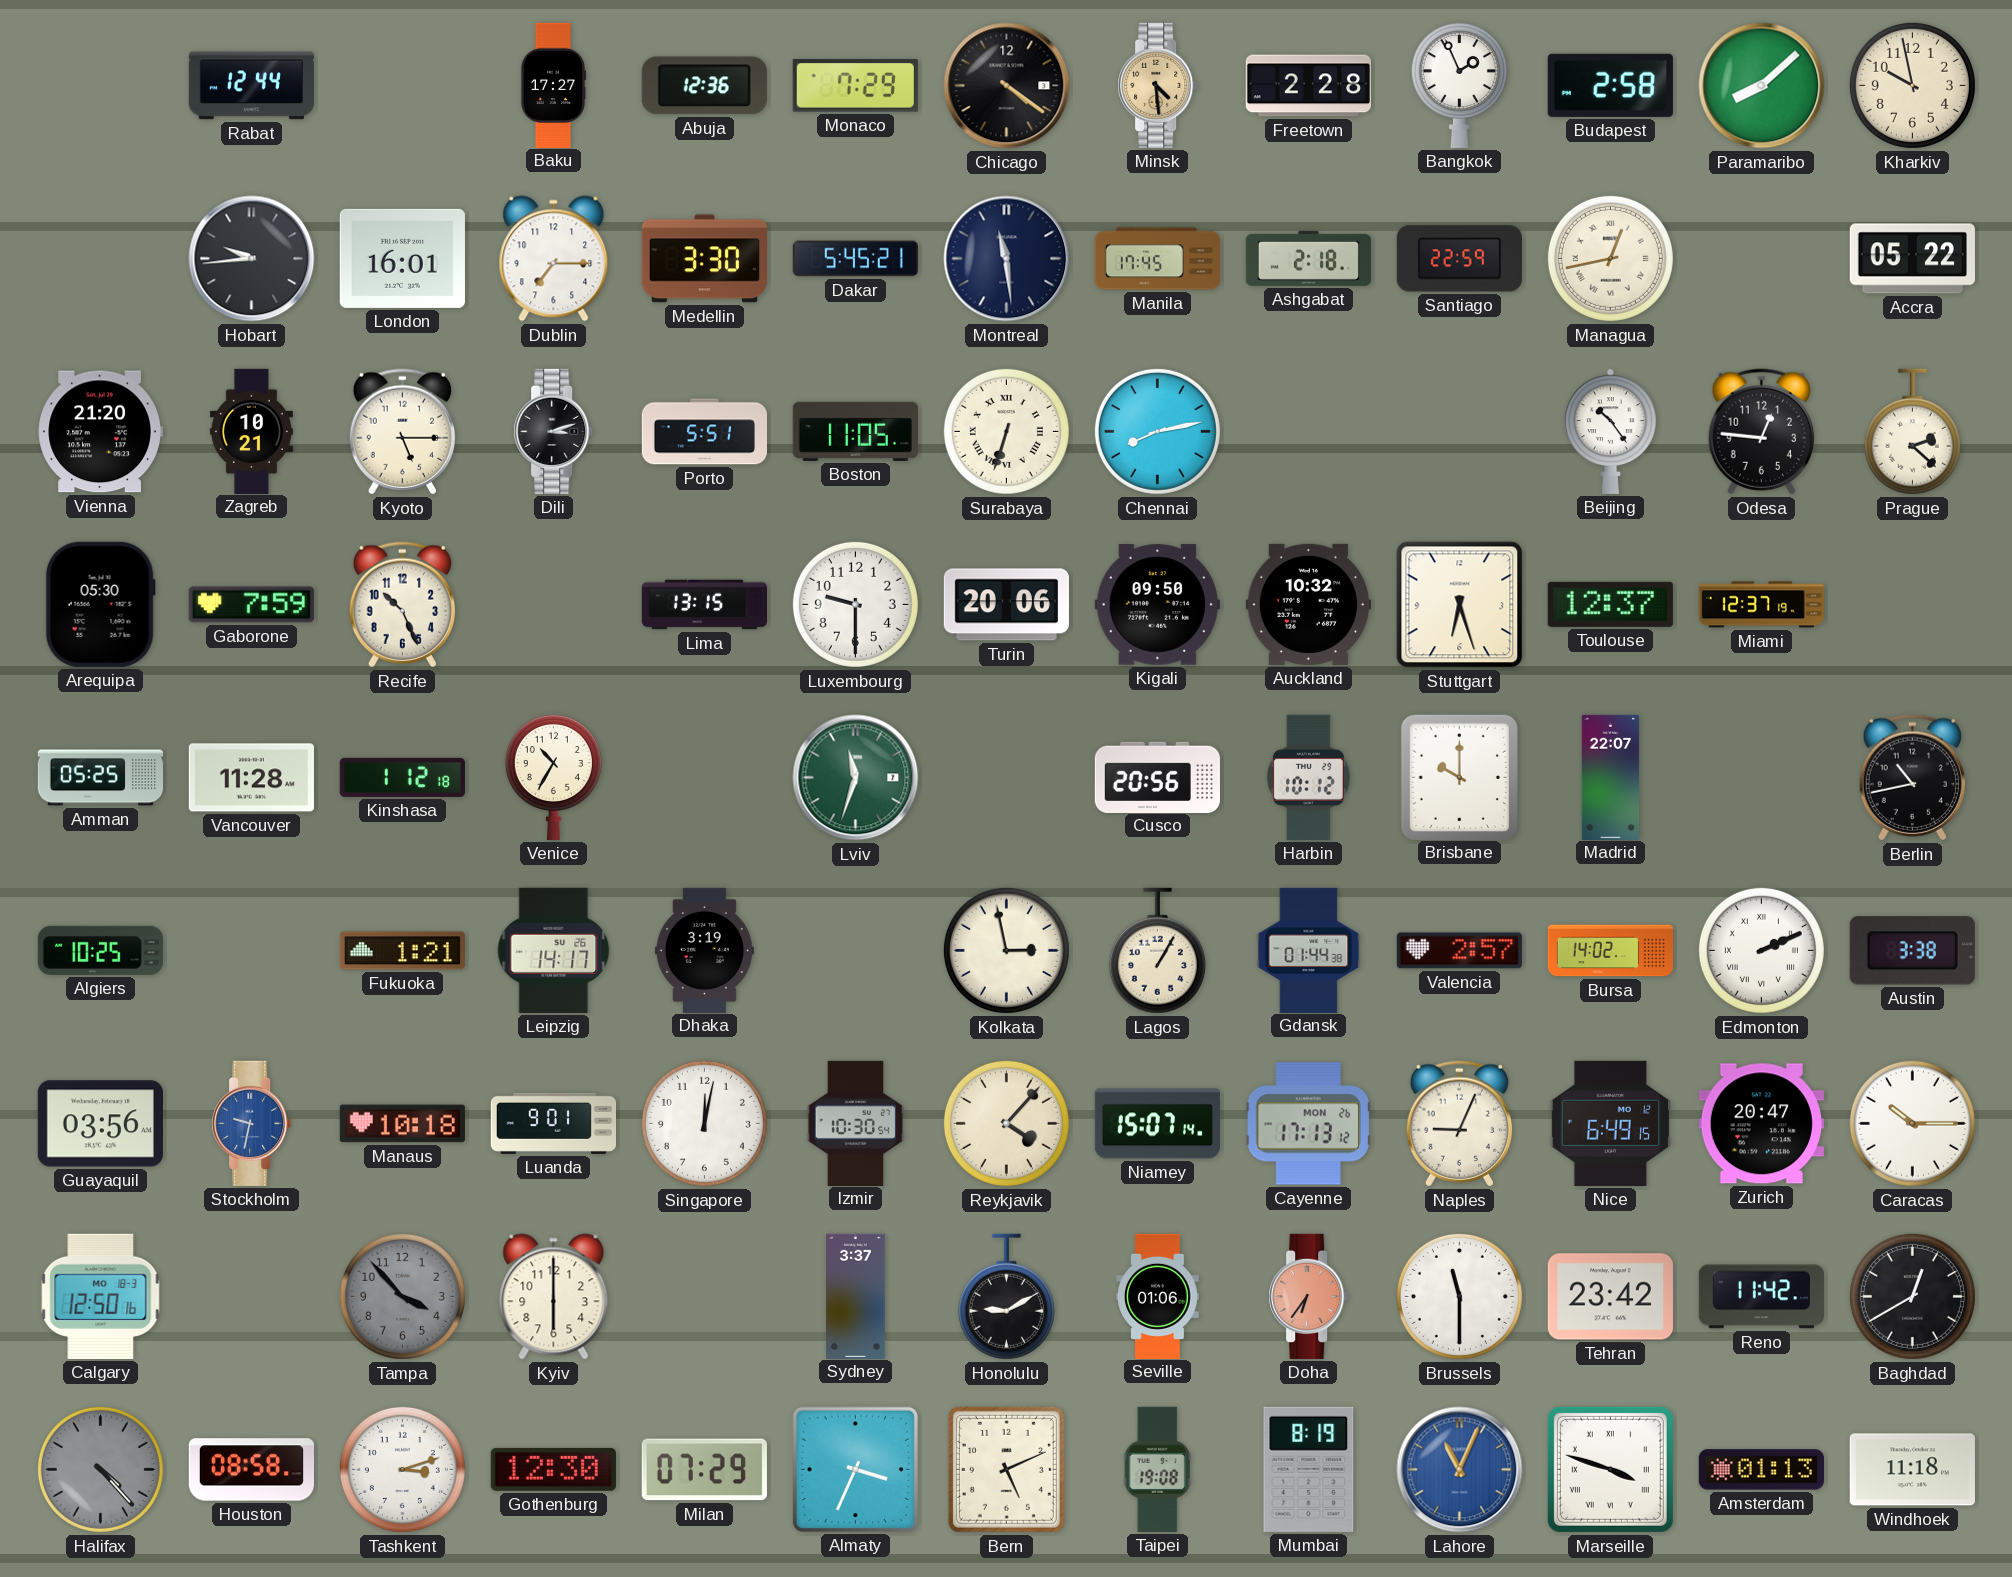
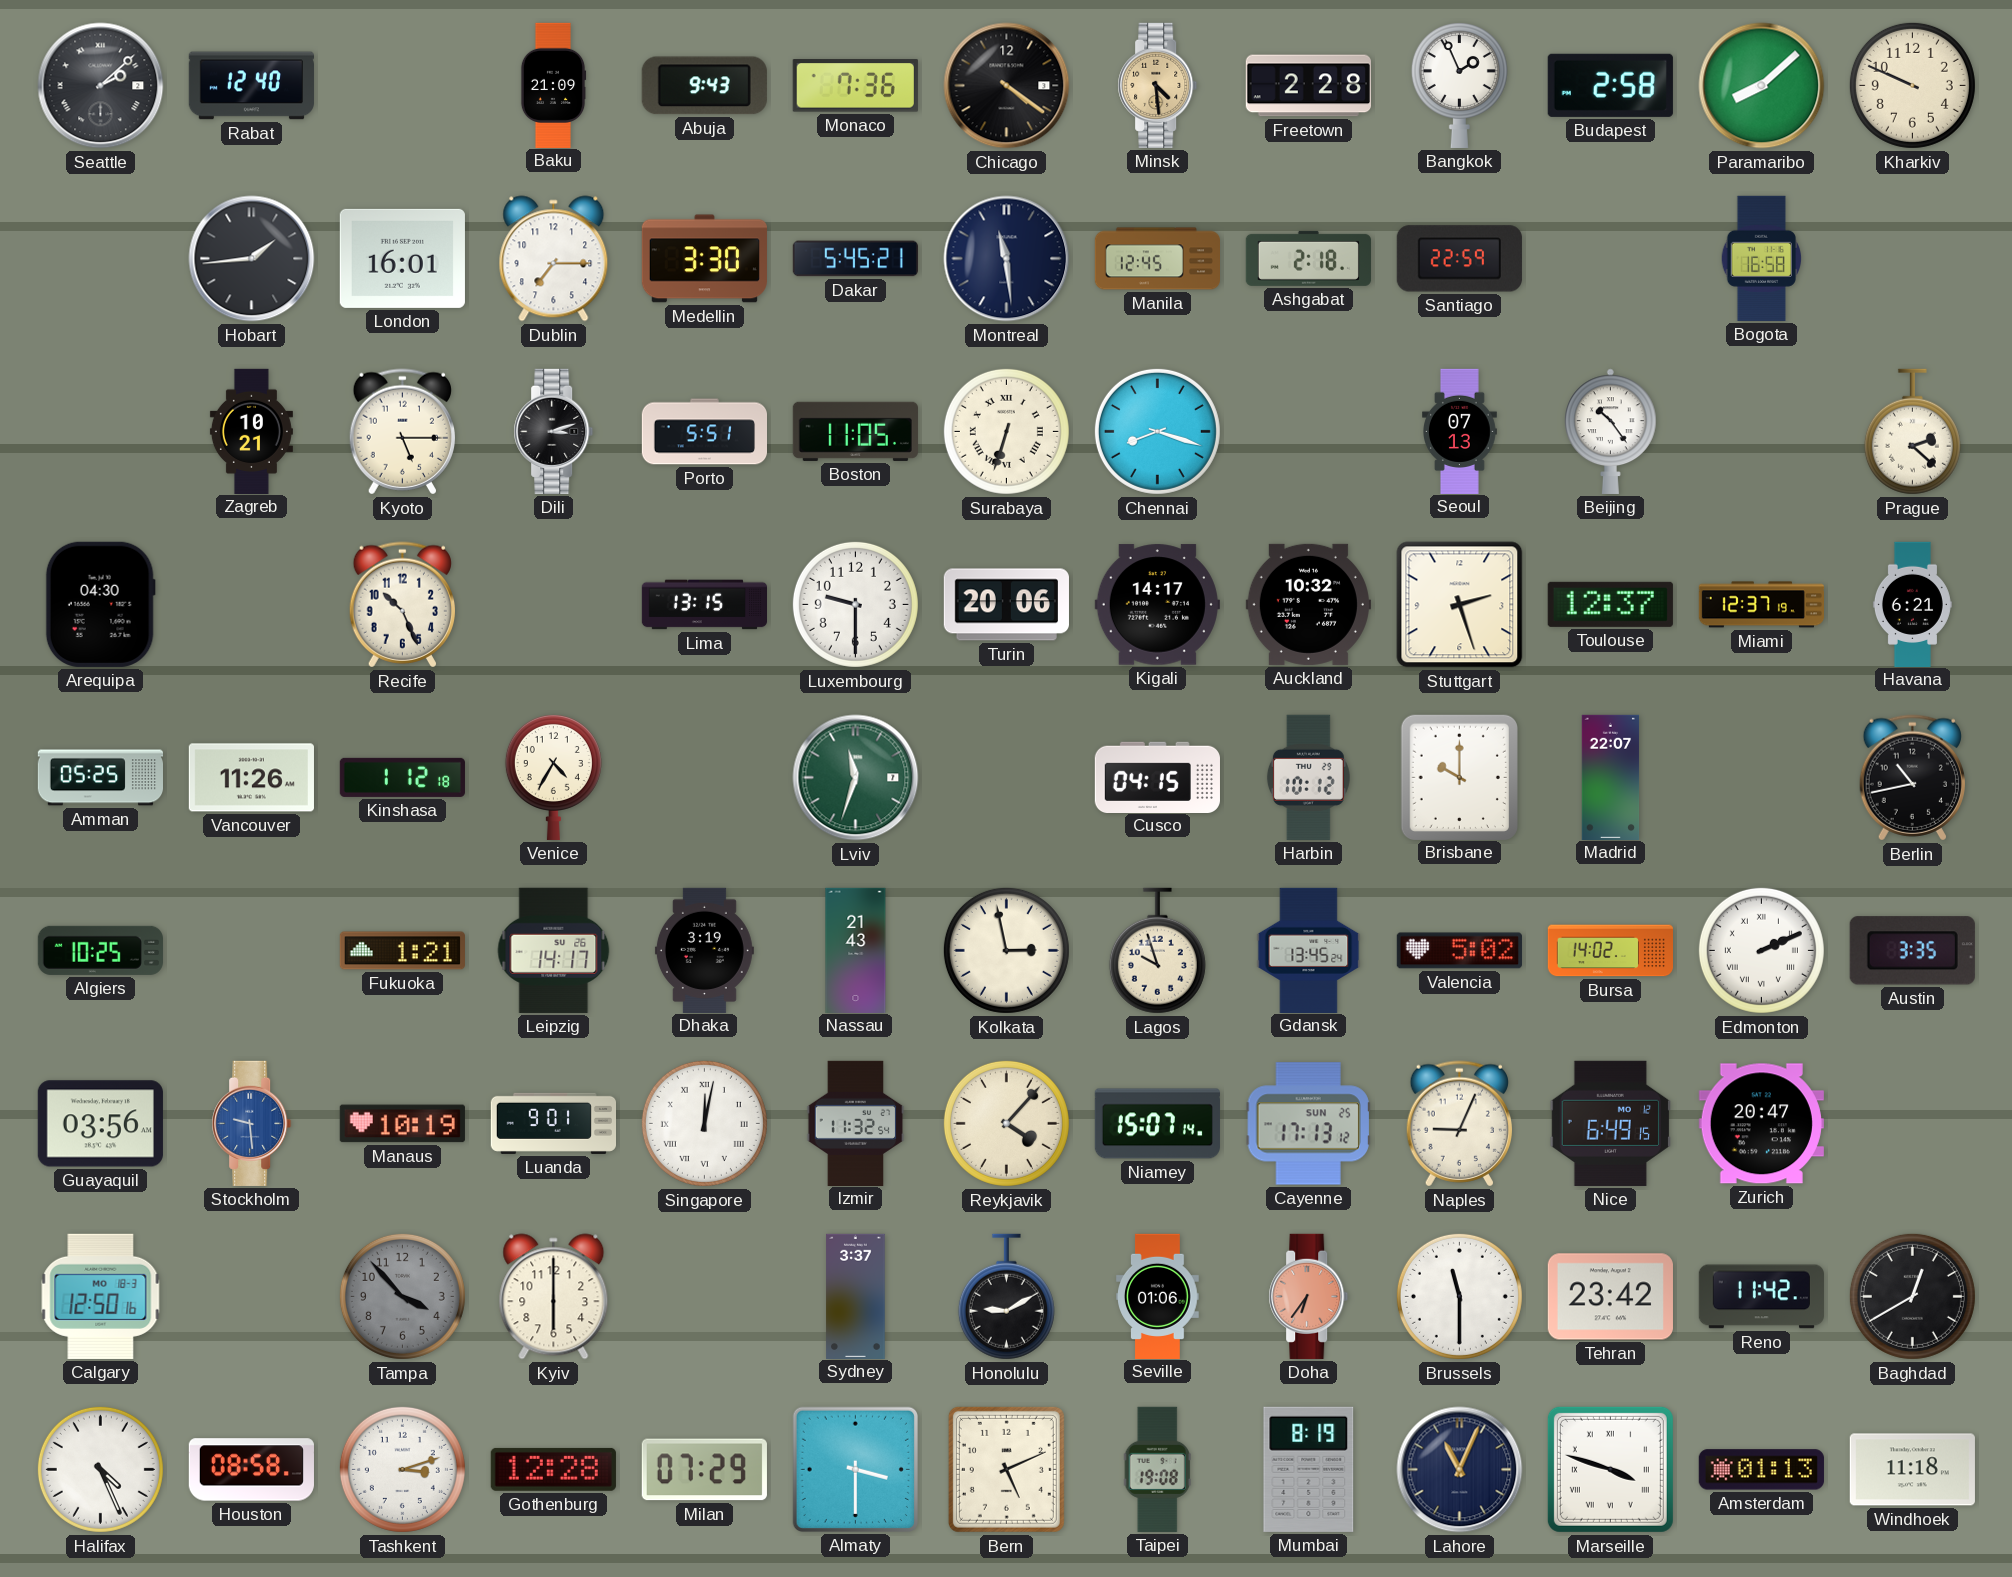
Seattle: none -> 2:08 (101, 86)
Rabat: 12:44 -> 12:40 (251, 86)
Baku: 17:27 -> 21:09 (553, 85)
Abuja: 12:36 -> 9:43 (704, 86)
Monaco: 7:29 -> 7:36 (855, 86)
Kharkiv: 9:58 -> 9:49 (1912, 85)
Hobart: 9:44 -> 1:44 (252, 259)
Manila: 17:45 -> 12:45 (1157, 259)
Managua: 12:43 -> none (1610, 258)
Bogota: none -> 16:58 (1761, 258)
Accra: 05:22 -> none (1912, 259)
Vienna: 21:20 -> none (100, 432)
Chennai: 8:13 -> 8:18 (1157, 431)
Seoul: none -> 07:13 (1460, 431)
Odesa: 12:46 -> none (1761, 432)
Arequipa: 05:30 -> 04:30 (100, 604)
Gaborone: 7:59 -> none (251, 605)
Kigali: 09:50 -> 14:17 (1157, 605)
Stuttgart: 6:27 -> 2:27 (1460, 605)
Havana: none -> 6:21 (1912, 604)
Vancouver: 11:28 -> 11:26 (251, 778)
Venice: 10:35 -> 4:35 (553, 777)
Cusco: 20:56 -> 04:15 (1157, 777)
Nassau: none -> 21:43 (856, 950)
Lagos: 1:05 -> 9:57 (1157, 951)
Gdansk: 01:44 -> 13:45 (1309, 950)
Valencia: 2:57 -> 5:02 (1459, 951)
Austin: 3:38 -> 3:35 (1912, 951)
Stockholm: 9:32 -> 9:29 (252, 1123)
Manaus: 10:18 -> 10:19 (402, 1124)
Singapore numerals: Arabic -> Roman (704, 1123)
Izmir: 10:30 -> 11:32 (856, 1123)
Cayenne date: MON 26 -> SUN 25 (1308, 1124)
Caracas: 10:15 -> none (1912, 1123)
Halifax: 4:23 -> 4:26 (100, 1469)
Halifax dial: grey -> white (100, 1469)
Gothenburg: 12:30 -> 12:28 (553, 1469)
Almaty: 3:34 -> 3:30 (855, 1469)
Lahore dial: blue -> navy (1460, 1470)
